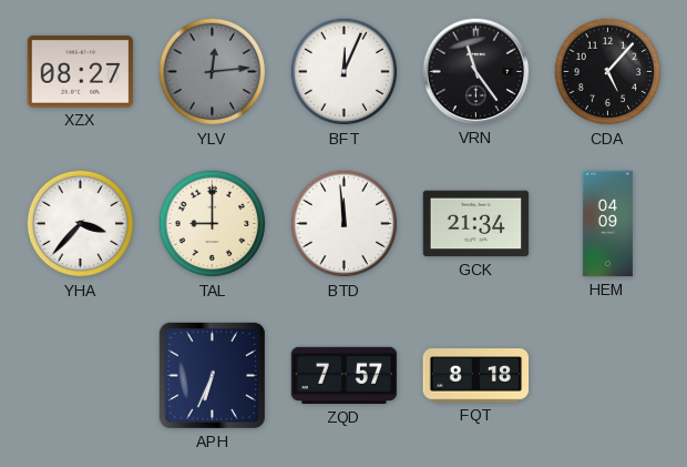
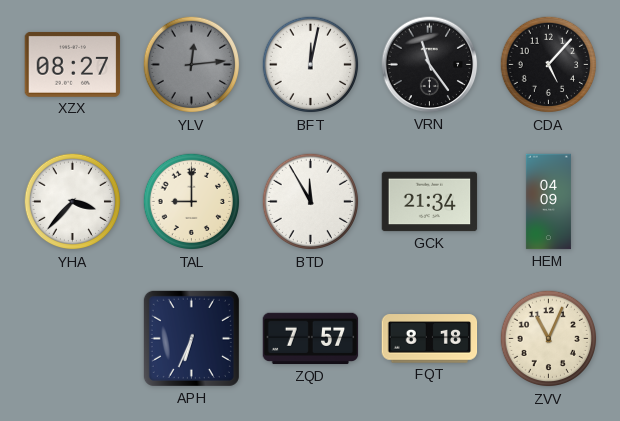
BFT: 12:04 -> 12:02 (311, 65)
BTD: 11:59 -> 11:55 (311, 202)
ZVV: none -> 11:04 (549, 339)
